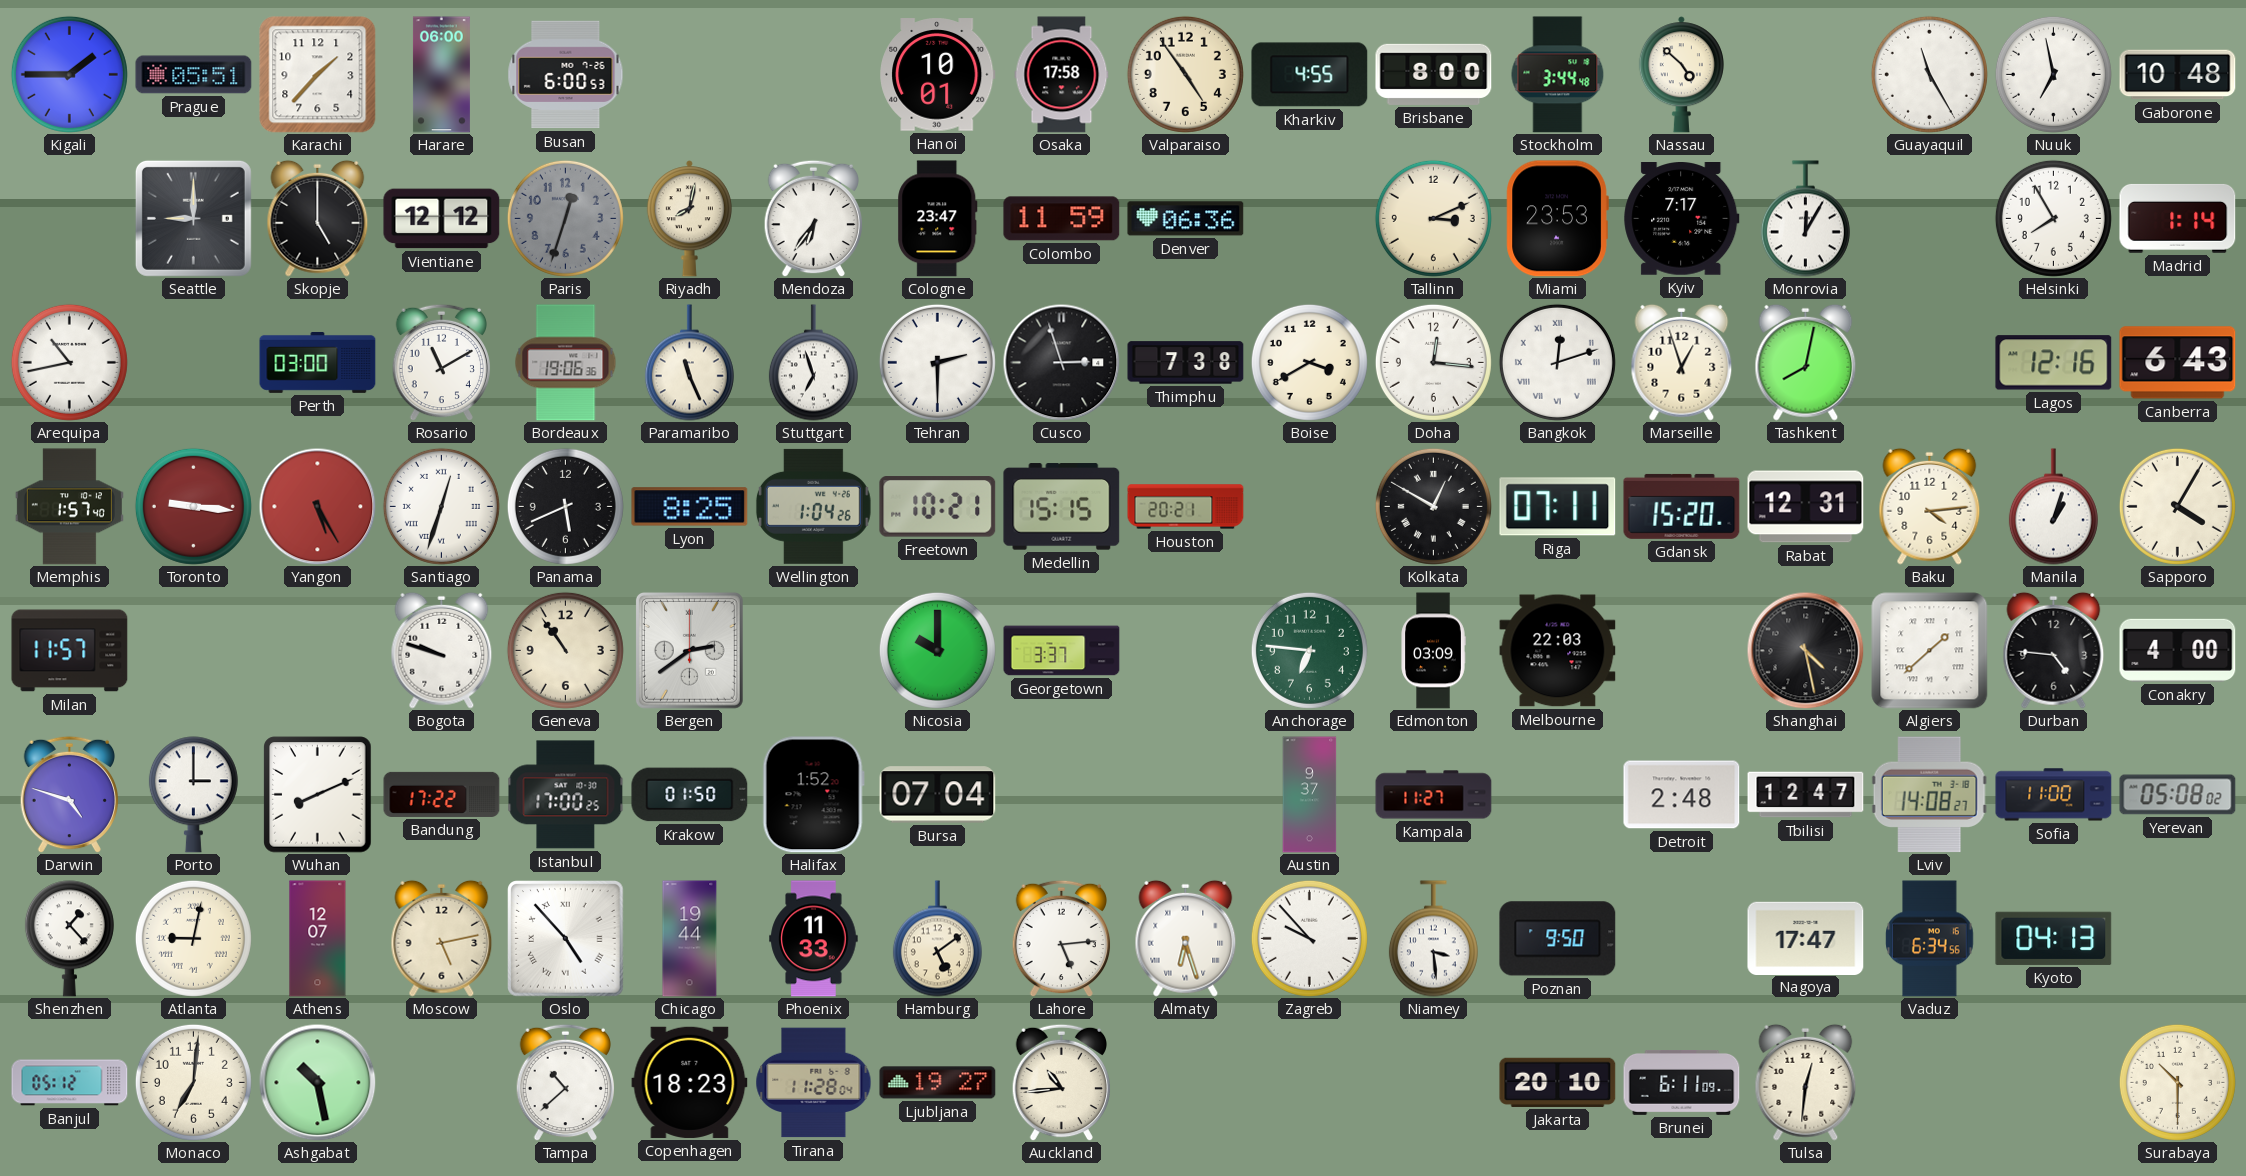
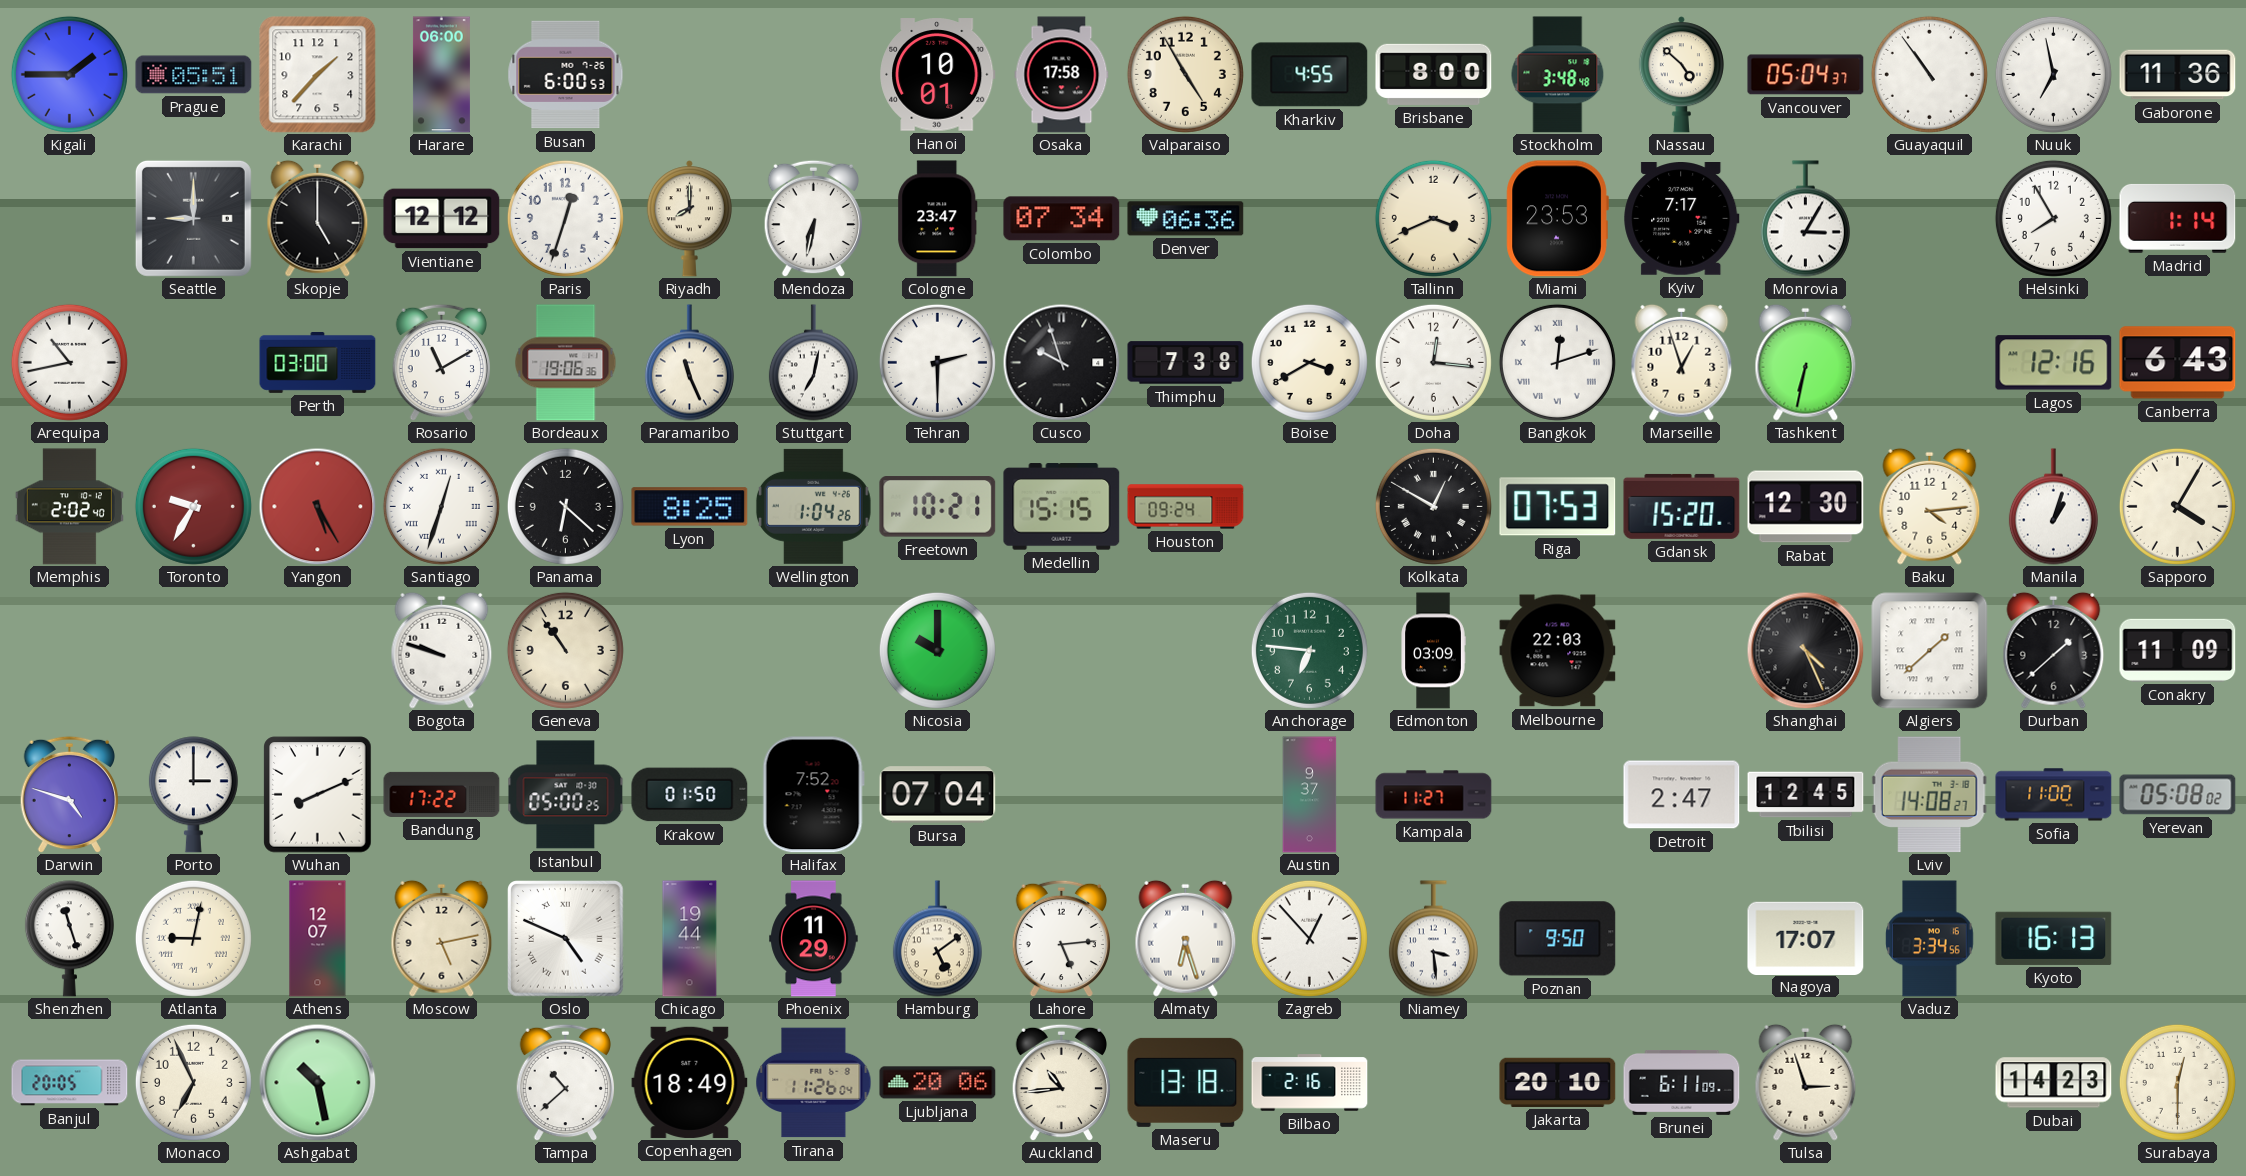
Valparaiso: 4:54 -> 4:55 (1185, 74)
Stockholm: 3:44 -> 3:48 (1558, 75)
Vancouver: none -> 05:04 (1806, 75)
Guayaquil: 11:25 -> 10:54 (1929, 74)
Gaborone: 10:48 -> 11:36 (2178, 75)
Paris dial: grey -> white (565, 218)
Riyadh: 8:02 -> 8:00 (689, 219)
Mendoza: 6:36 -> 6:32 (814, 218)
Colombo: 11:59 -> 07:34 (1062, 219)
Tallinn: 3:11 -> 3:41 (1433, 218)
Monrovia: 12:05 -> 3:05 (1805, 219)
Stuttgart: 6:57 -> 7:02 (813, 363)
Cusco: 2:57 -> 9:57 (1061, 362)
Tashkent: 8:02 -> 6:32 (1806, 362)
Memphis: 1:57 -> 2:02 (69, 507)
Toronto: 9:16 -> 9:35 (193, 506)
Panama: 5:41 -> 6:22 (565, 506)
Houston: 20:21 -> 09:24 (1186, 507)
Riga: 07:11 -> 07:53 (1558, 507)
Rabat: 12:31 -> 12:30 (1806, 507)
Milan: 11:57 -> none (70, 651)
Bergen: 2:39 -> none (689, 650)
Georgetown: 3:37 -> none (1062, 651)
Shanghai: 4:28 -> 4:26 (1805, 650)
Durban: 4:46 -> 1:38 (2054, 650)
Conakry: 4:00 -> 11:09 (2178, 650)
Istanbul: 17:00 -> 05:00 (566, 795)
Halifax: 1:52 -> 7:52 (813, 795)
Detroit: 2:48 -> 2:47 (1682, 795)
Tbilisi: 12:47 -> 12:45 (1806, 795)
Shenzhen: 1:23 -> 11:27 (69, 939)
Oslo: 4:53 -> 4:49 (566, 939)
Phoenix: 11:33 -> 11:29 (814, 939)
Zagreb: 9:53 -> 12:53 (1309, 938)
Nagoya: 17:47 -> 17:07 (1806, 938)
Vaduz: 6:34 -> 3:34 (1930, 939)
Kyoto: 04:13 -> 16:13 (2054, 938)
Banjul: 05:12 -> 20:05 (70, 1083)
Monaco: 7:01 -> 6:56 (193, 1082)
Copenhagen: 18:23 -> 18:49 (690, 1082)
Tirana: 11:28 -> 11:26 (814, 1083)
Ljubljana: 19:27 -> 20:06 (938, 1083)
Maseru: none -> 13:18 (1186, 1082)
Bilbao: none -> 2:16 (1310, 1083)
Tulsa: 12:31 -> 2:57 (1806, 1082)
Dubai: none -> 14:23 (2054, 1083)
Surabaya: 10:30 -> 12:30 (2177, 1082)
